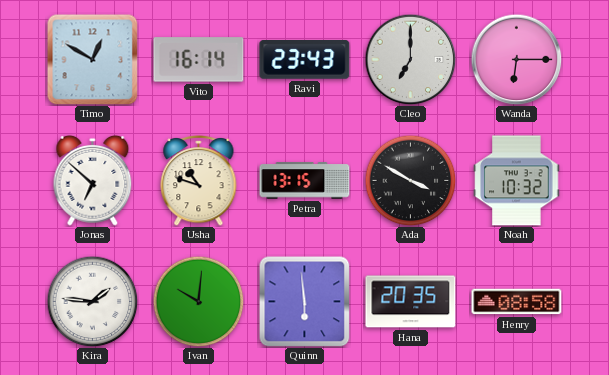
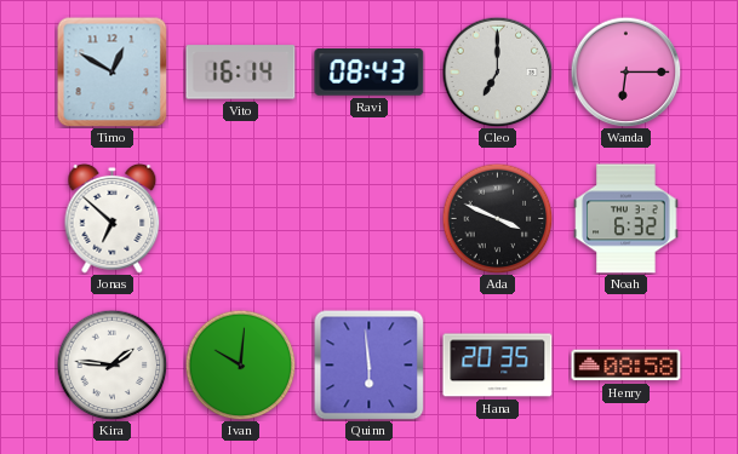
Ravi: 23:43 -> 08:43 (370, 73)
Usha: 10:48 -> none (199, 181)
Petra: 13:15 -> none (305, 181)
Ada: 3:50 -> 3:49 (497, 218)
Noah: 10:32 -> 6:32 (627, 219)
